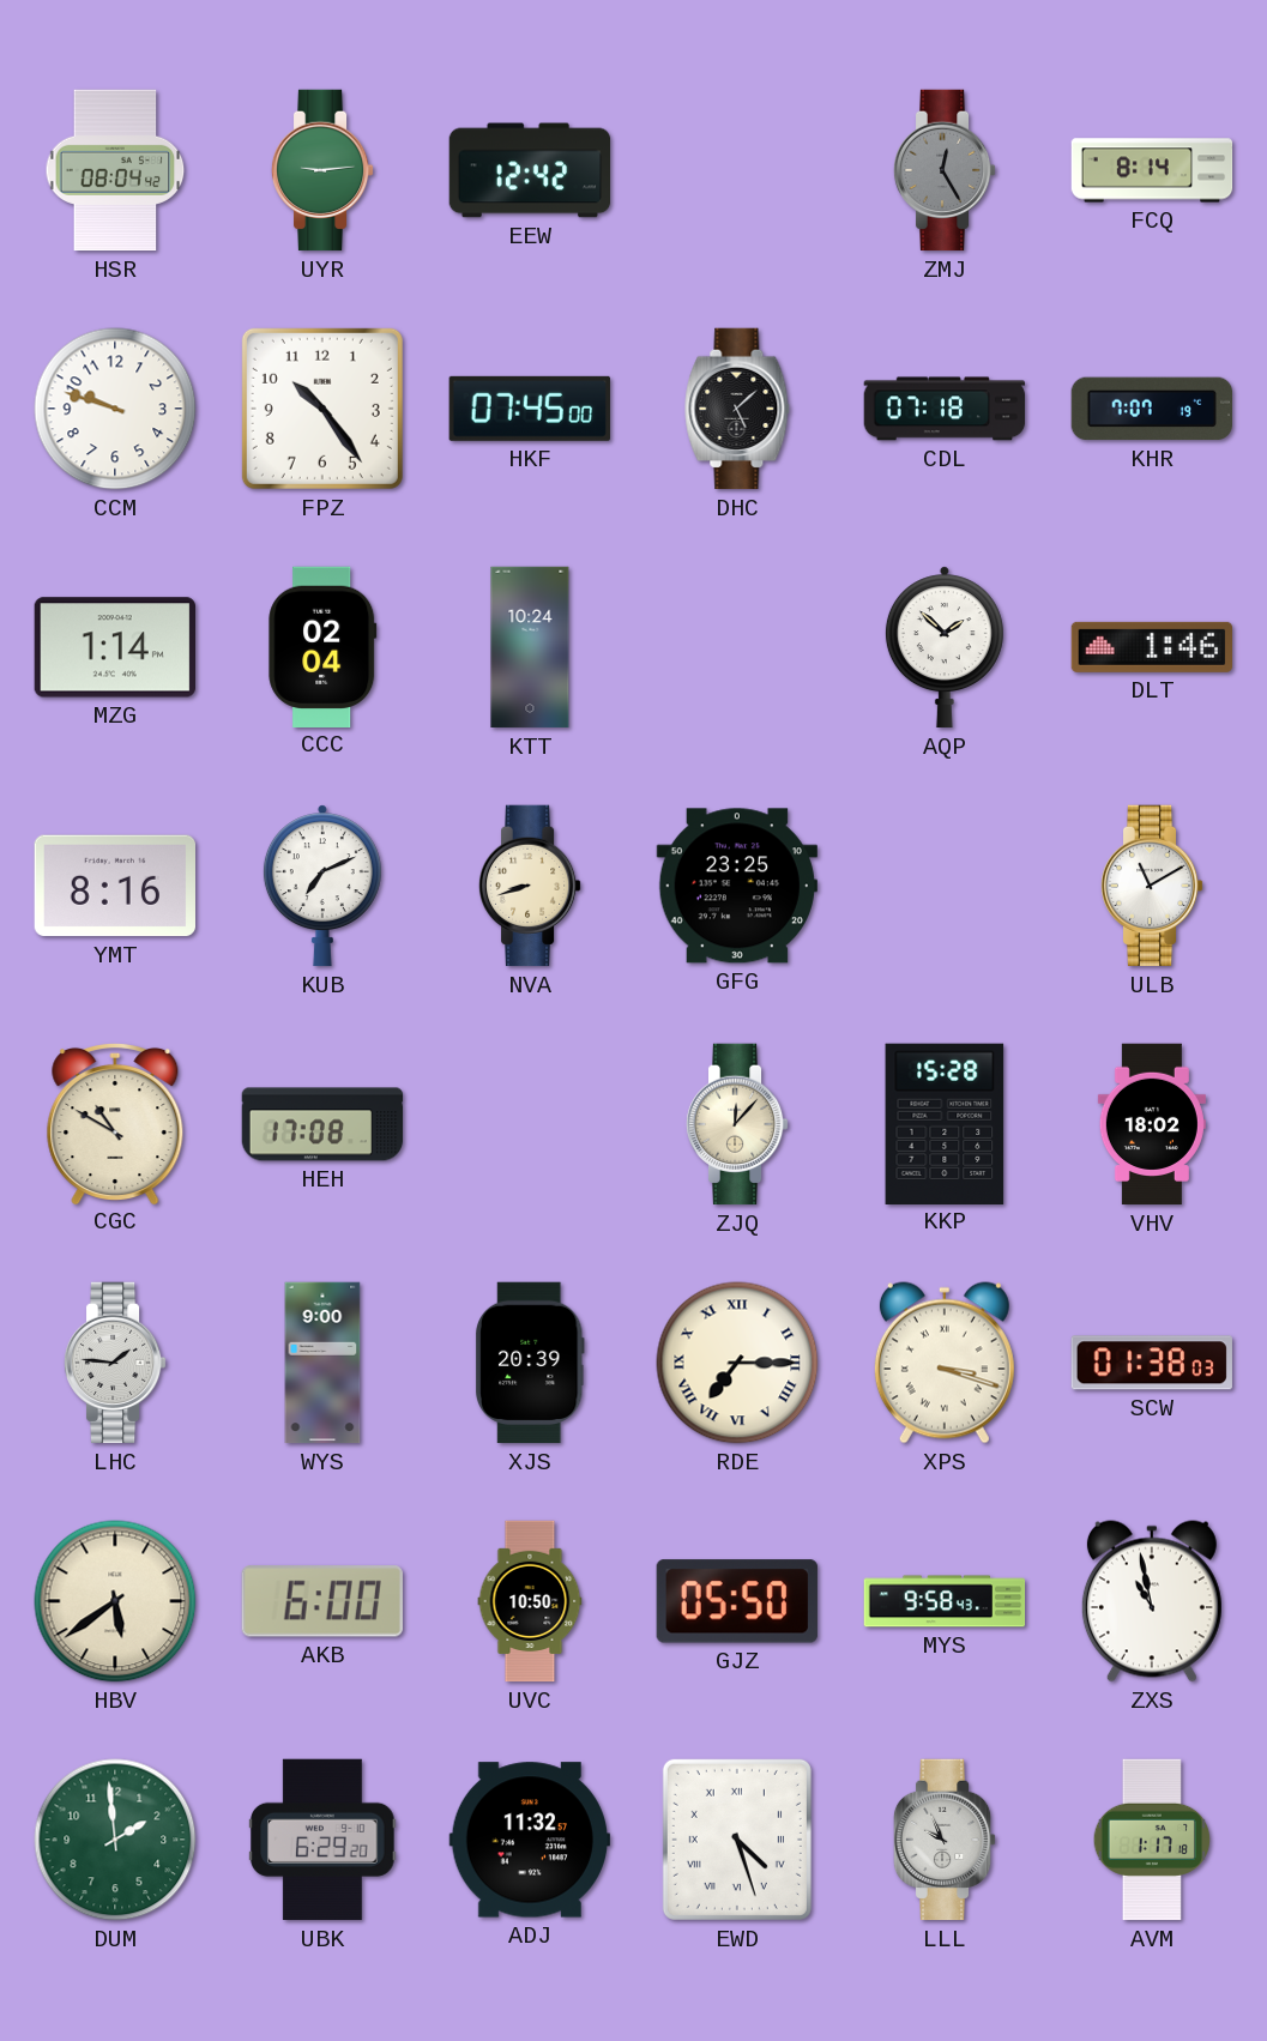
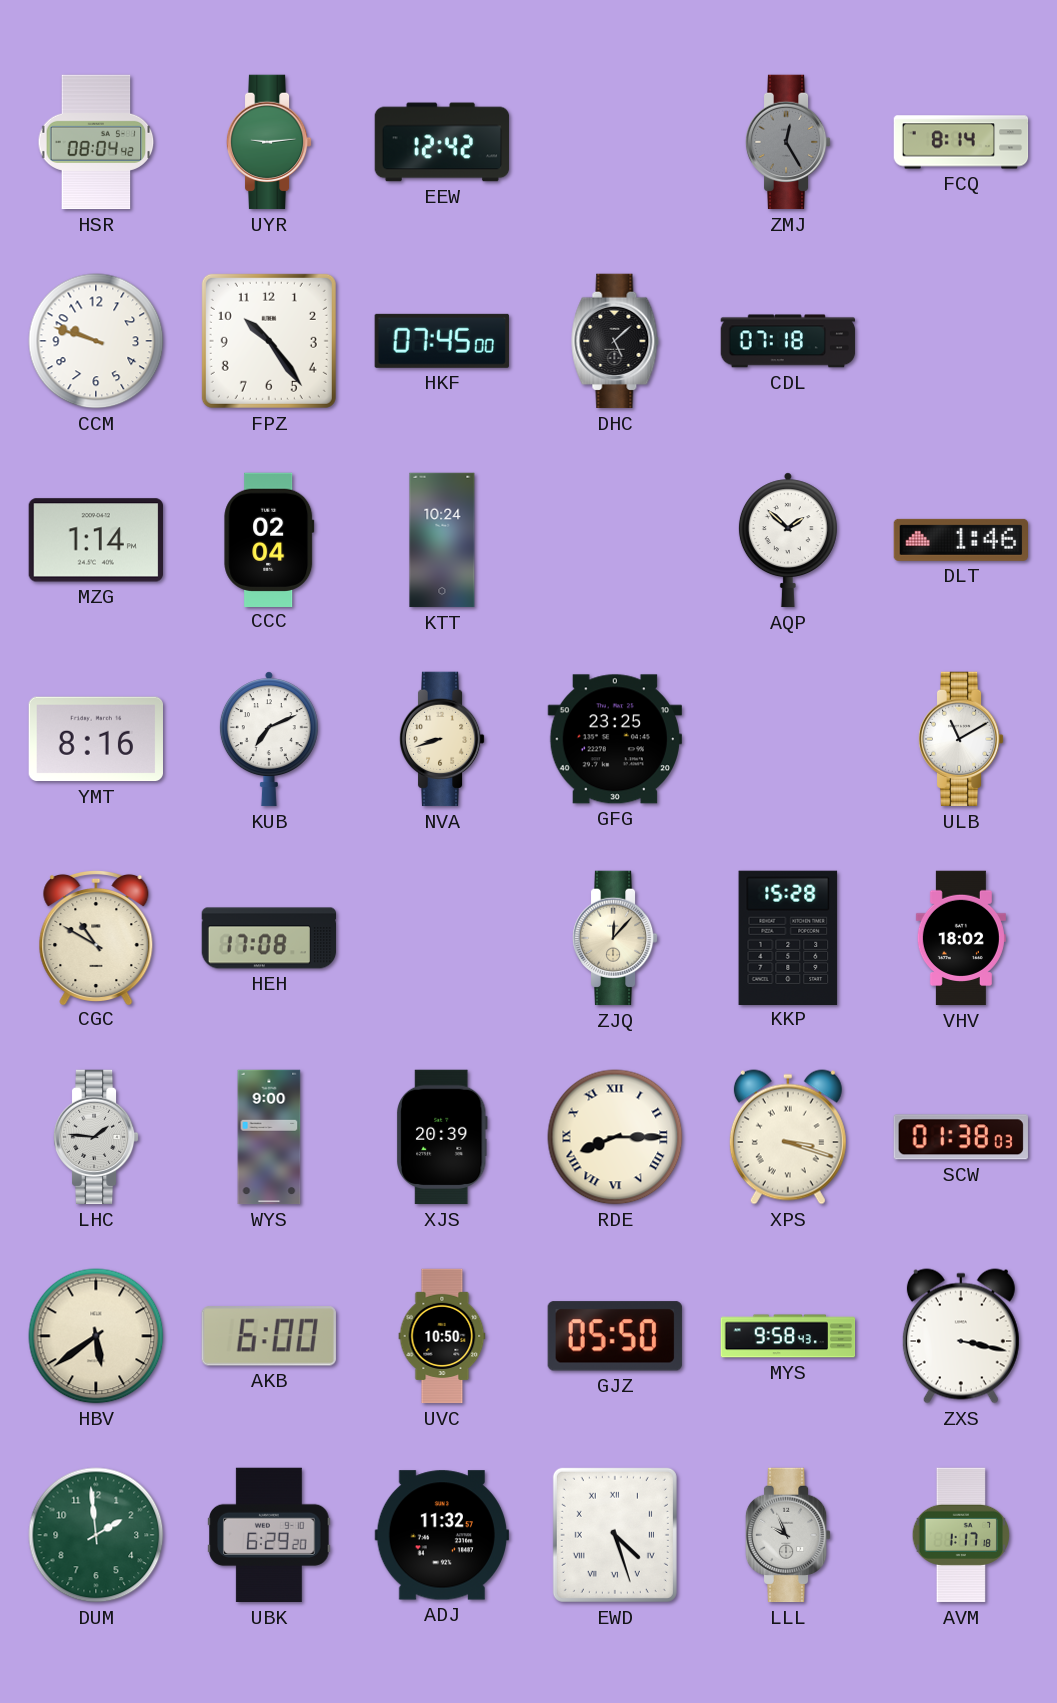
KHR: 7:07 -> none (1151, 409)
RDE: 7:15 -> 8:15 (615, 1137)
ZXS: 10:58 -> 3:17 (961, 1336)
